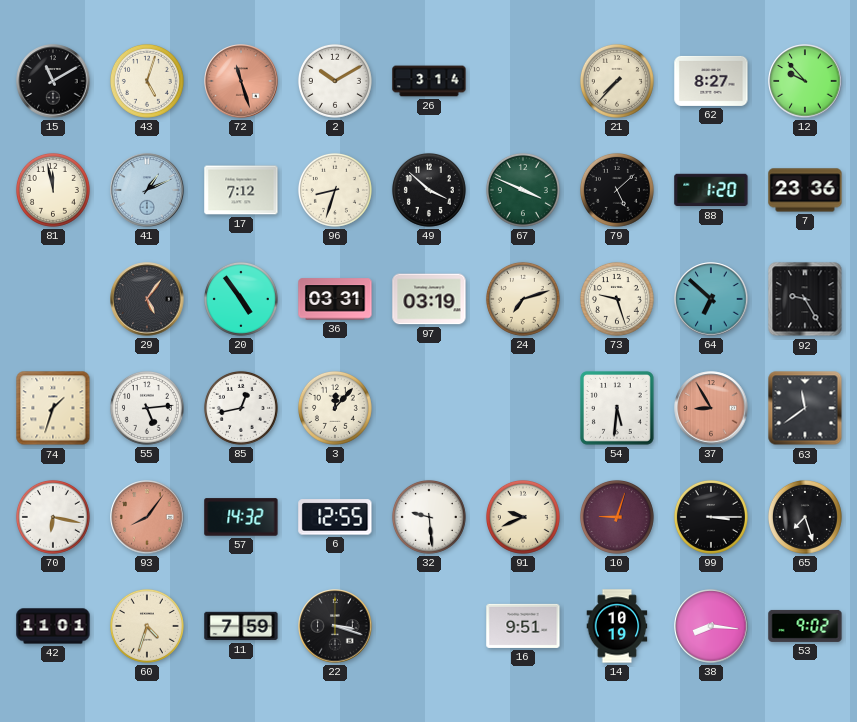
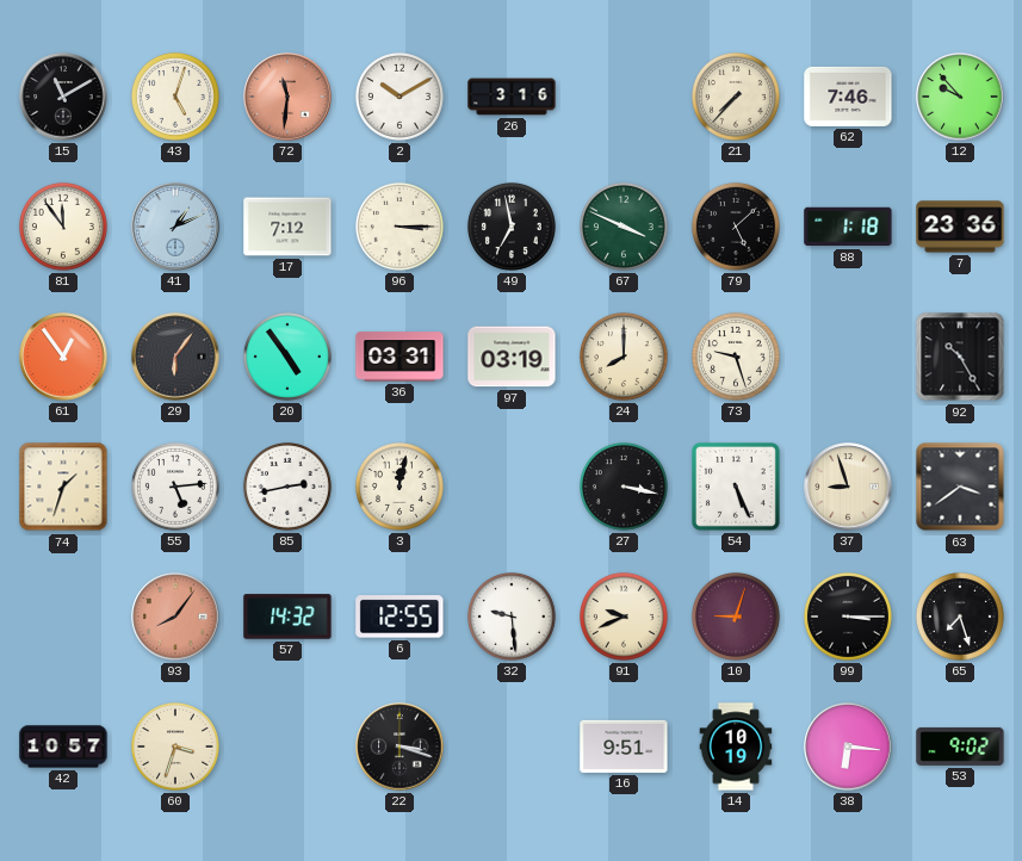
72: 11:27 -> 11:31 (287, 97)
26: 3:14 -> 3:16 (512, 97)
62: 8:27 -> 7:46 (848, 97)
81: 11:58 -> 11:54 (63, 227)
96: 8:33 -> 3:15 (399, 227)
49: 3:52 -> 6:58 (512, 227)
88: 1:20 -> 1:18 (848, 227)
61: none -> 12:54 (63, 357)
29: 5:06 -> 6:06 (175, 357)
24: 7:12 -> 8:00 (624, 357)
64: 6:52 -> none (711, 299)
92: 9:25 -> 10:25 (960, 357)
85: 12:43 -> 2:43 (287, 487)
3: 12:07 -> 12:02 (399, 487)
27: none -> 3:17 (624, 487)
54: 5:31 -> 5:26 (736, 487)
37: 8:55 -> 8:57 (848, 487)
37 dial: salmon -> cream (848, 487)
63: 11:39 -> 3:39 (960, 487)
70: 6:17 -> none (53, 517)
42: 11:01 -> 10:57 (63, 747)
60: 4:33 -> 3:33 (175, 747)
11: 7:59 -> none (241, 626)
38: 8:16 -> 6:16 (848, 747)
